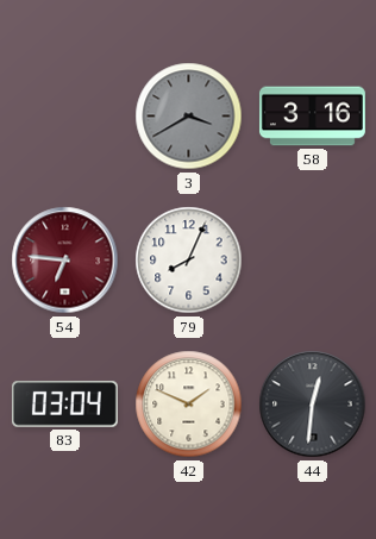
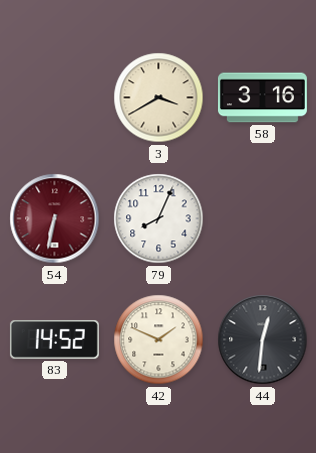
3 dial: grey -> cream (159, 98)
54: 6:46 -> 6:32 (55, 219)
83: 03:04 -> 14:52 (54, 340)
